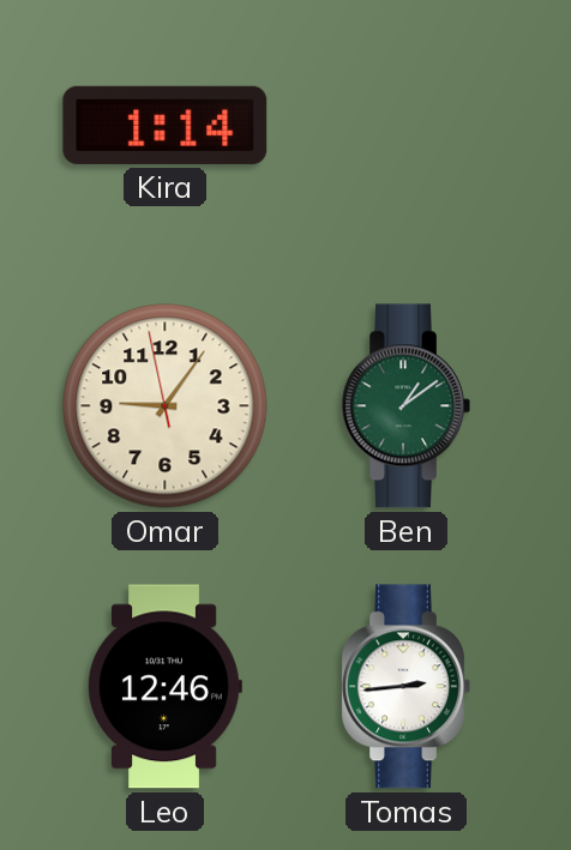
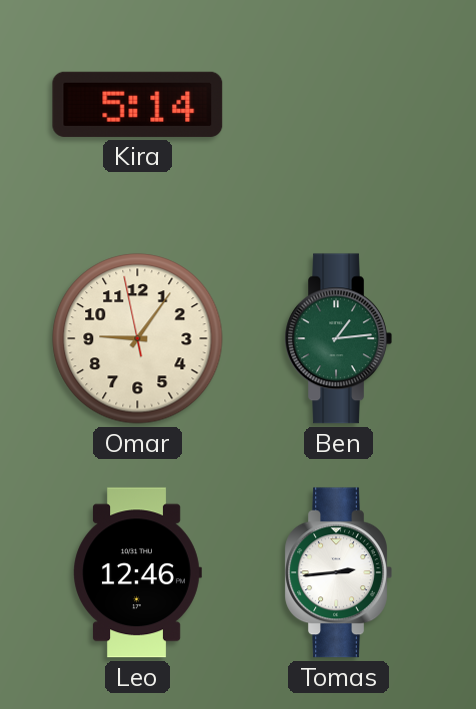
Kira: 1:14 -> 5:14 (138, 104)
Ben: 1:09 -> 1:14 (338, 339)
